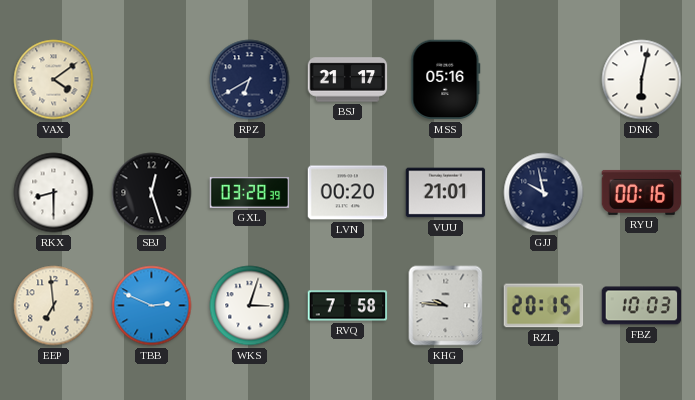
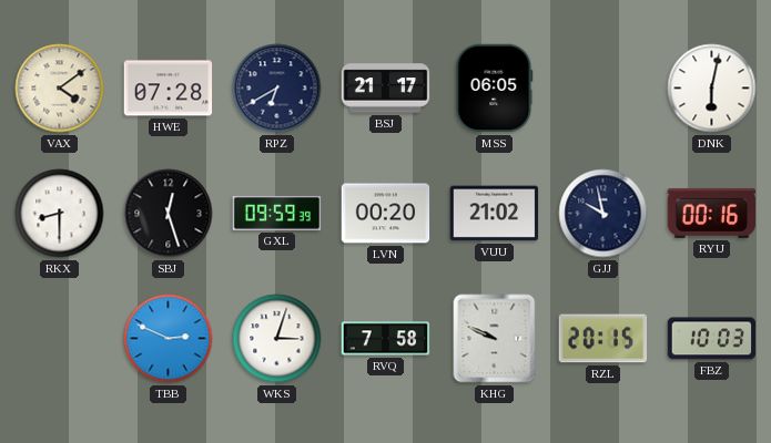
HWE: none -> 07:28 (169, 89)
MSS: 05:16 -> 06:05 (495, 89)
GXL: 03:28 -> 09:59 (277, 213)
VUU: 21:01 -> 21:02 (495, 214)
EEP: 6:59 -> none (54, 306)
KHG: 9:46 -> 9:49 (495, 339)
